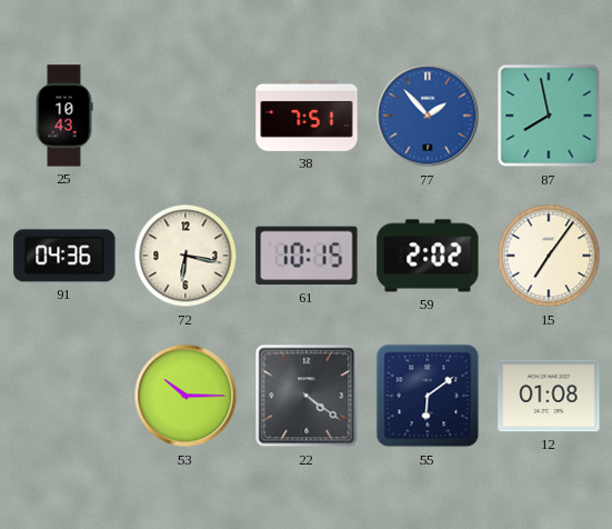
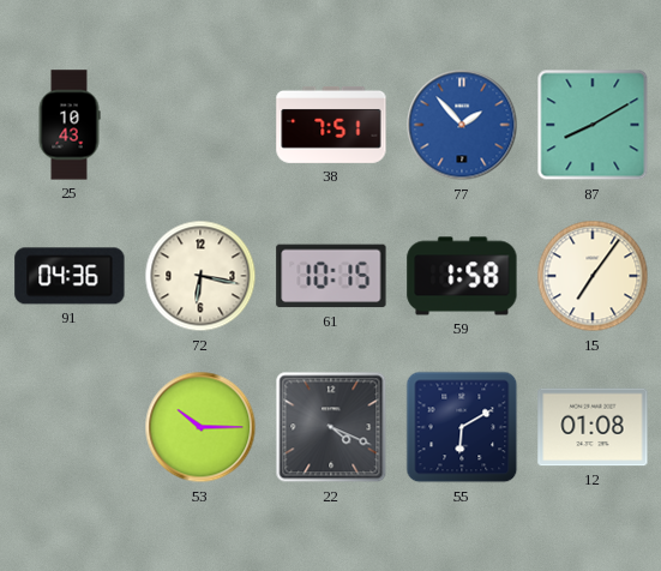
87: 7:58 -> 8:10 (593, 125)
59: 2:02 -> 1:58 (462, 276)
22: 4:21 -> 4:19 (331, 427)
55: 6:09 -> 6:10 (462, 427)
